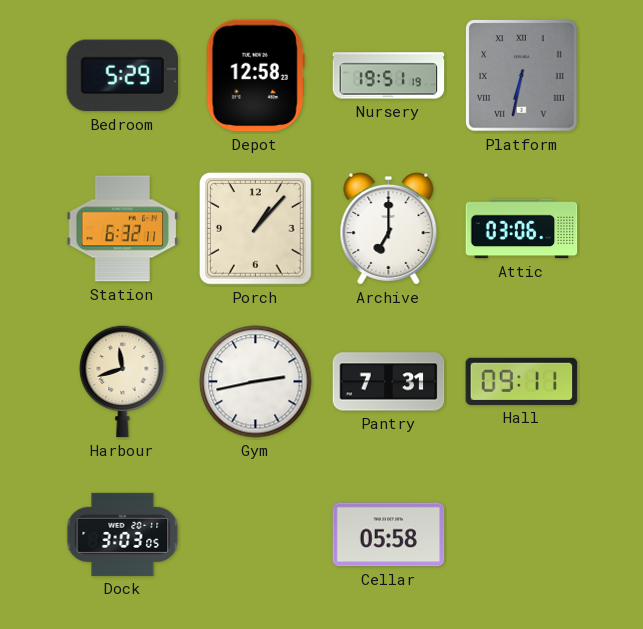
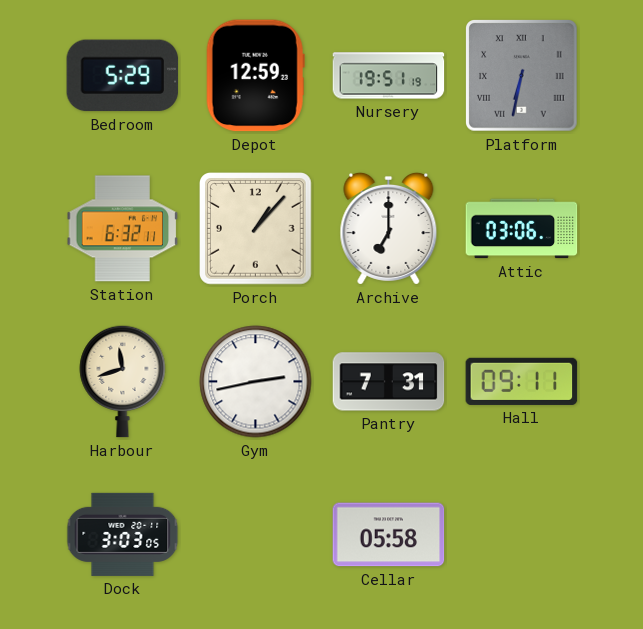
Depot: 12:58 -> 12:59 (255, 76)
